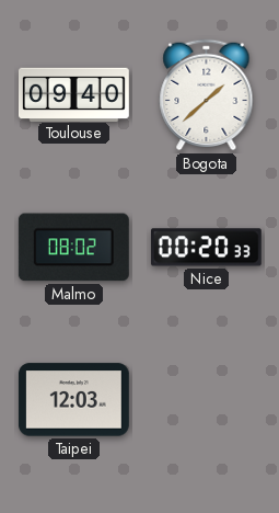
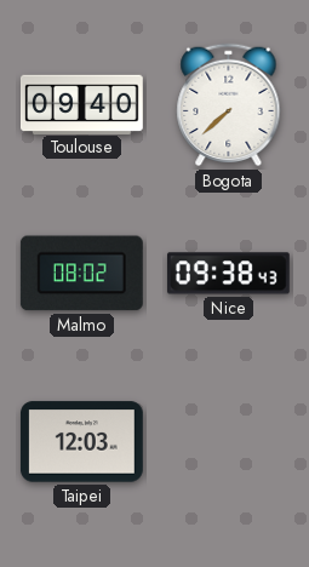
Bogota: 1:38 -> 7:38 (229, 105)
Nice: 00:20 -> 09:38 (228, 274)
